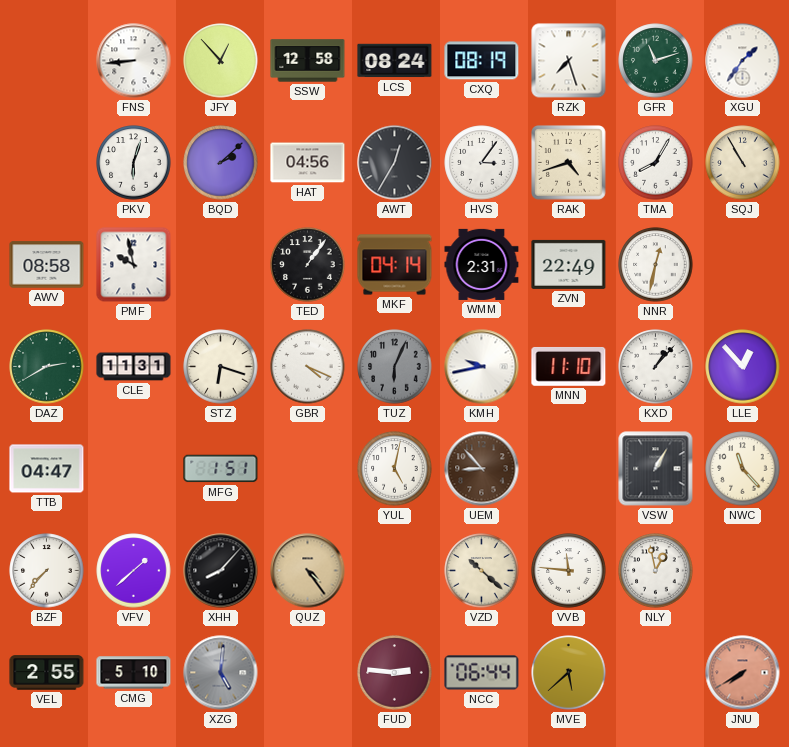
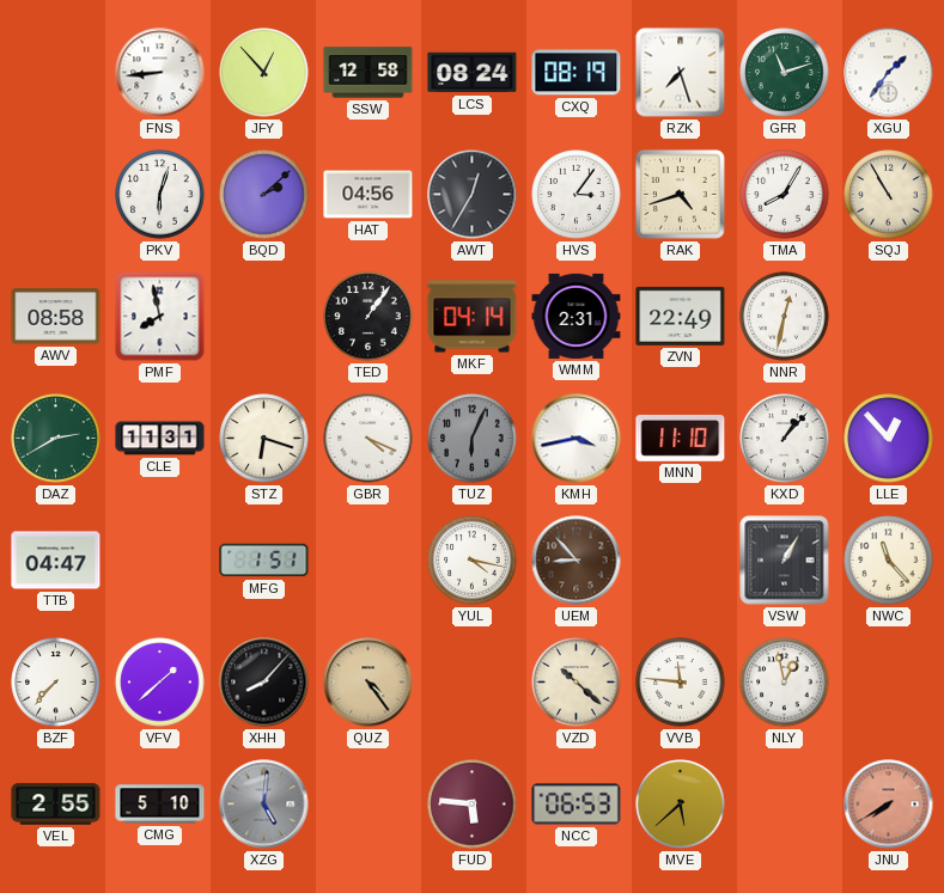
PMF: 9:58 -> 7:58 (160, 317)
KMH: 9:43 -> 3:43 (577, 439)
YUL: 5:02 -> 4:17 (473, 561)
FUD: 2:46 -> 5:46 (473, 805)
NCC: 06:44 -> 06:53 (577, 805)
